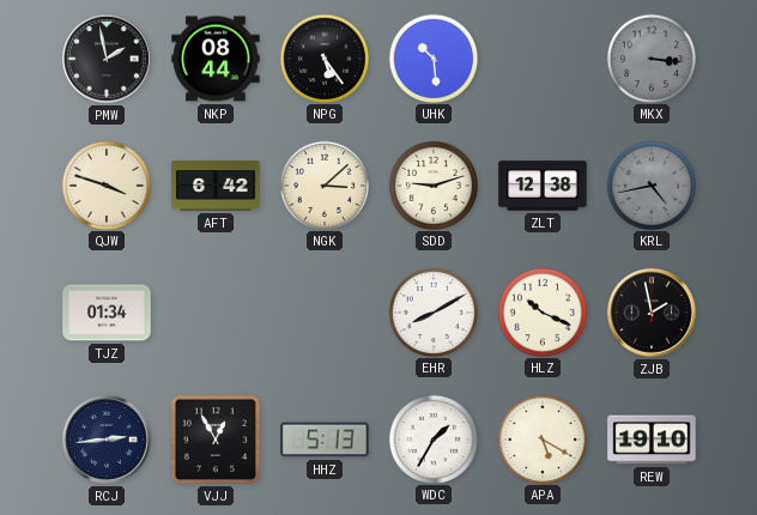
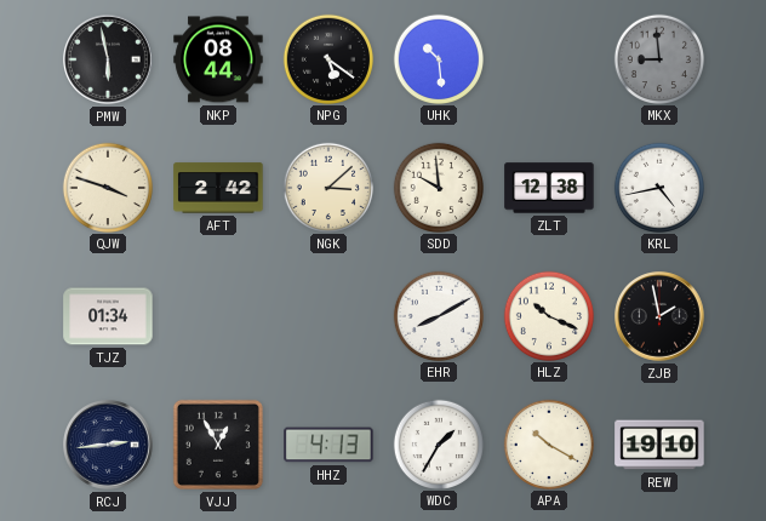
PMW: 1:58 -> 5:58 (109, 61)
NPG: 5:24 -> 5:21 (327, 58)
MKX: 3:16 -> 8:59 (658, 58)
AFT: 6:42 -> 2:42 (218, 188)
SDD: 9:12 -> 9:59 (438, 187)
KRL dial: grey -> white (658, 187)
HHZ: 5:13 -> 4:13 (328, 445)
APA: 5:20 -> 10:20 (548, 443)
